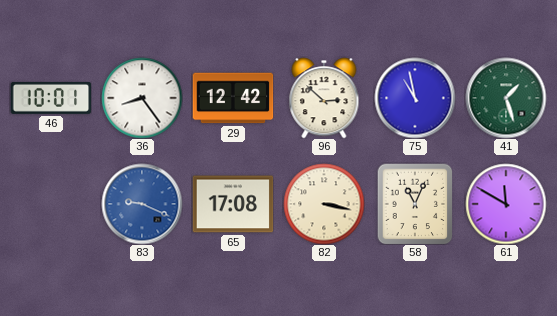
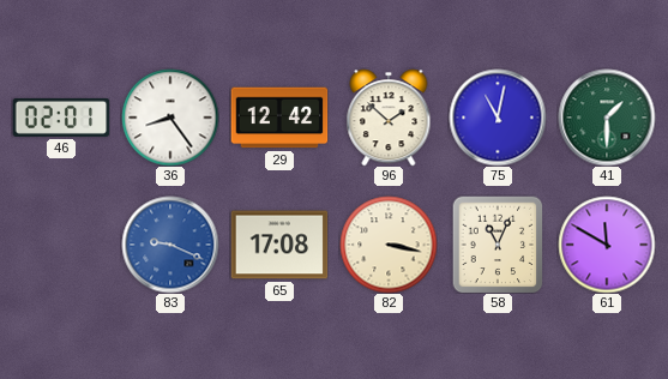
46: 10:01 -> 02:01 (61, 118)
96: 2:52 -> 1:52 (389, 118)
75: 10:58 -> 11:02 (498, 118)
41: 1:27 -> 1:30 (607, 118)
